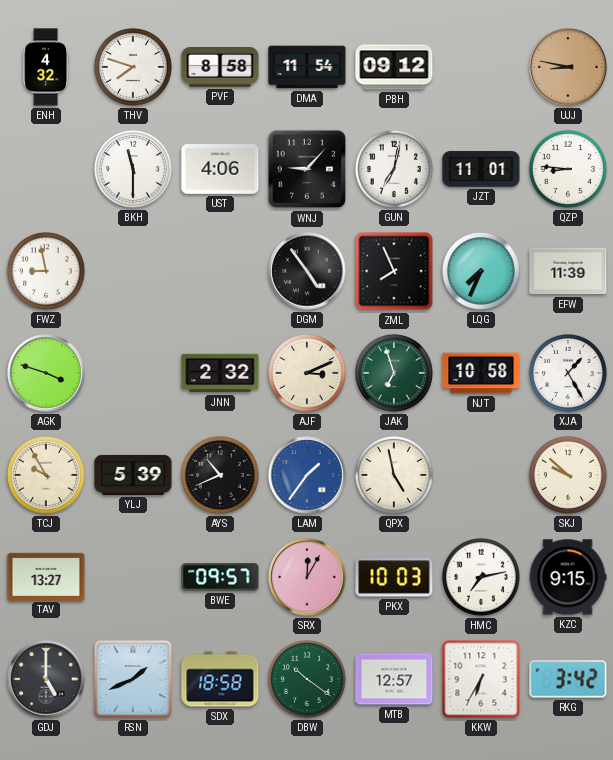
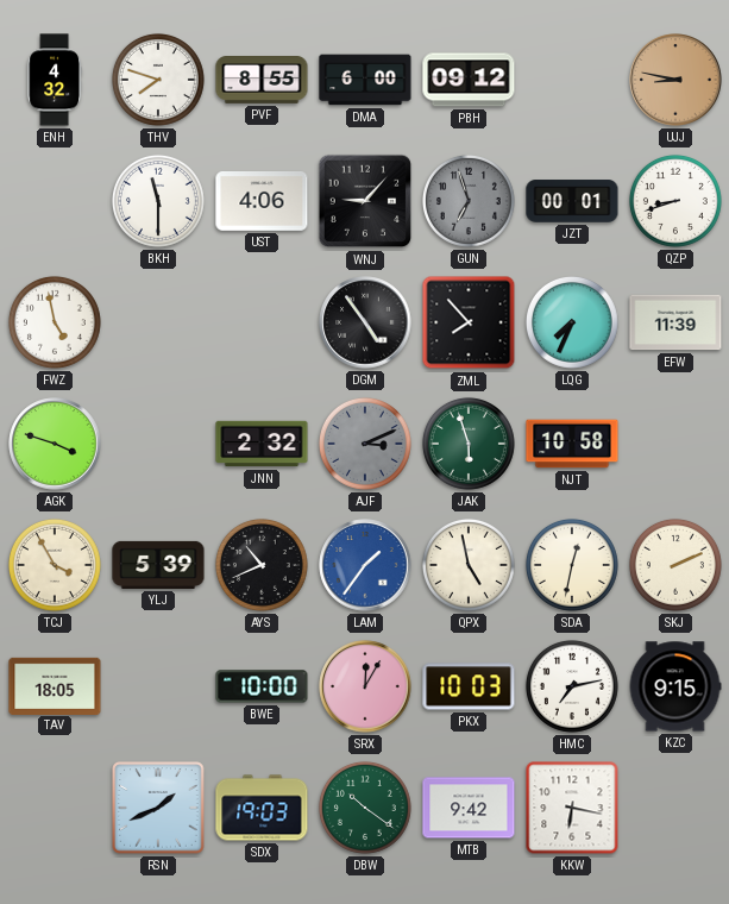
PVF: 8:58 -> 8:55 (262, 81)
DMA: 11:54 -> 6:00 (365, 80)
GUN: 7:02 -> 6:57 (469, 201)
GUN dial: white -> grey (469, 201)
JZT: 11:01 -> 00:01 (572, 201)
QZP: 8:46 -> 8:42 (675, 201)
FWZ: 8:58 -> 4:58 (55, 322)
ZML: 7:56 -> 7:53 (469, 322)
AJF dial: cream -> grey (365, 444)
JAK: 6:57 -> 5:57 (469, 444)
XJA: 1:25 -> none (568, 373)
TCJ: 9:55 -> 3:55 (55, 565)
SDA: none -> 12:32 (572, 565)
SKJ: 9:52 -> 2:11 (675, 565)
TAV: 13:27 -> 18:05 (55, 685)
BWE: 09:57 -> 10:00 (262, 686)
GDJ: 5:00 -> none (46, 679)
SDX: 18:58 -> 19:03 (262, 808)
MTB: 12:57 -> 9:42 (469, 808)
KKW: 6:35 -> 6:17 (572, 808)
RKG: 3:42 -> none (568, 679)
